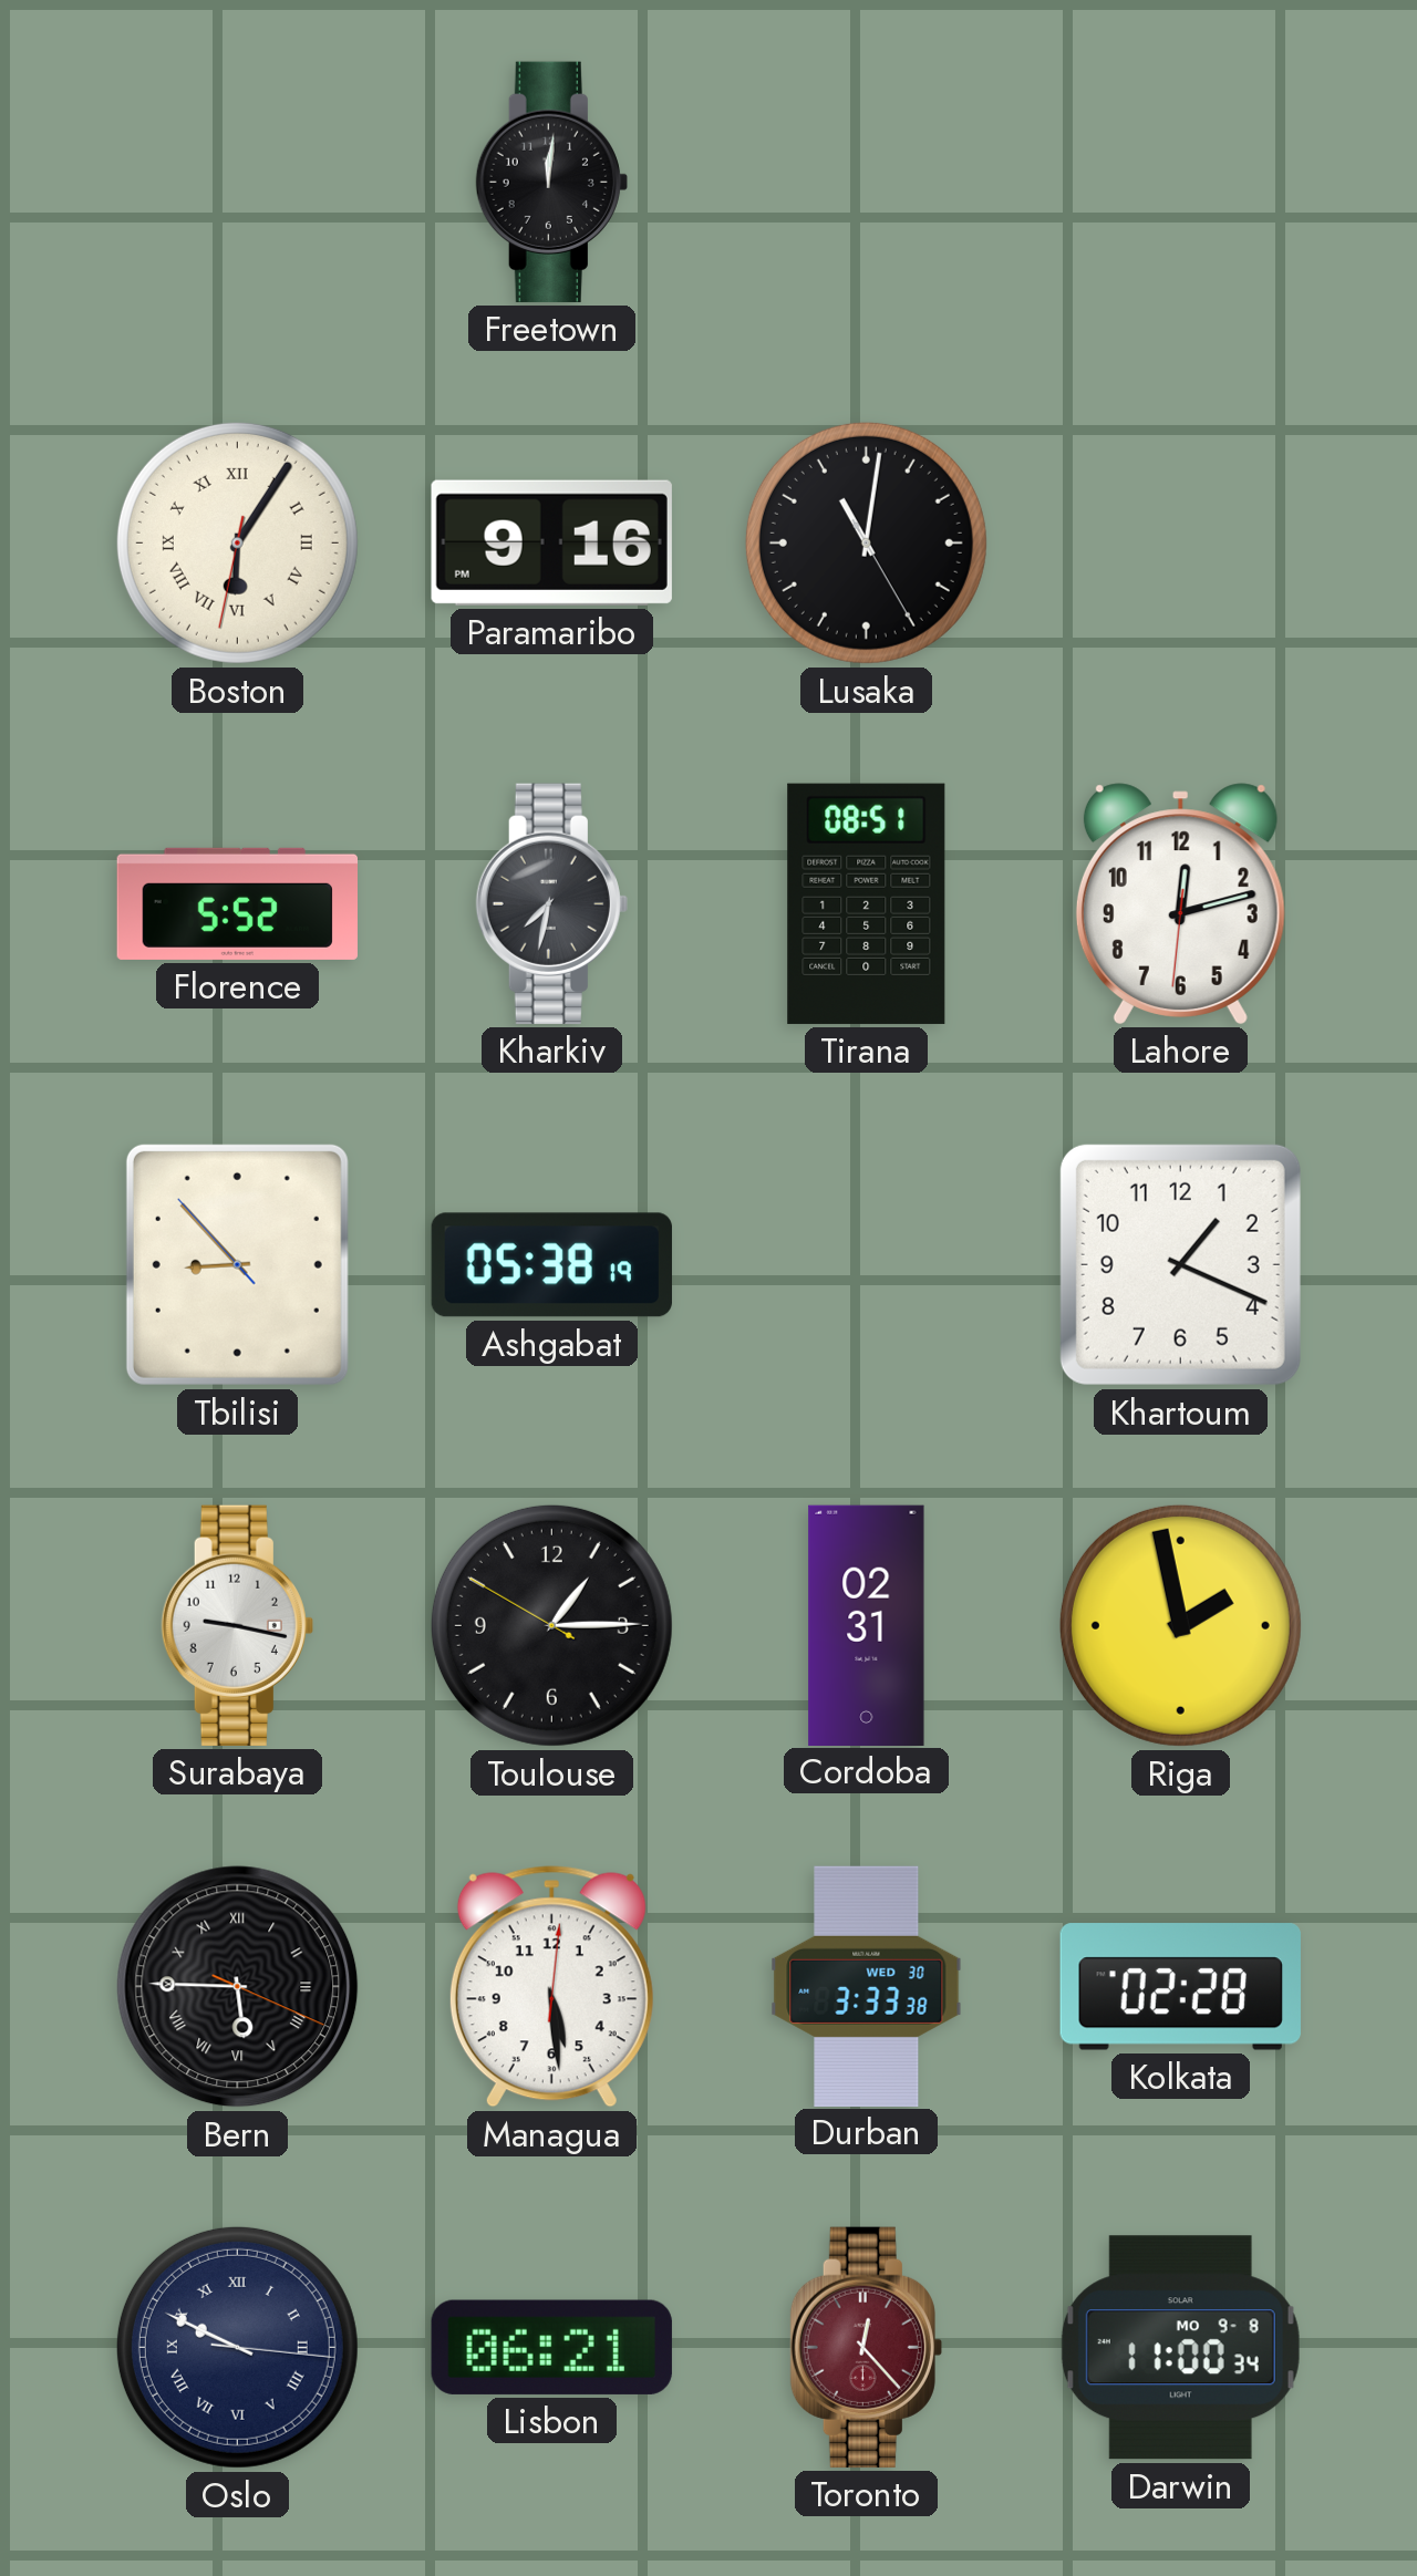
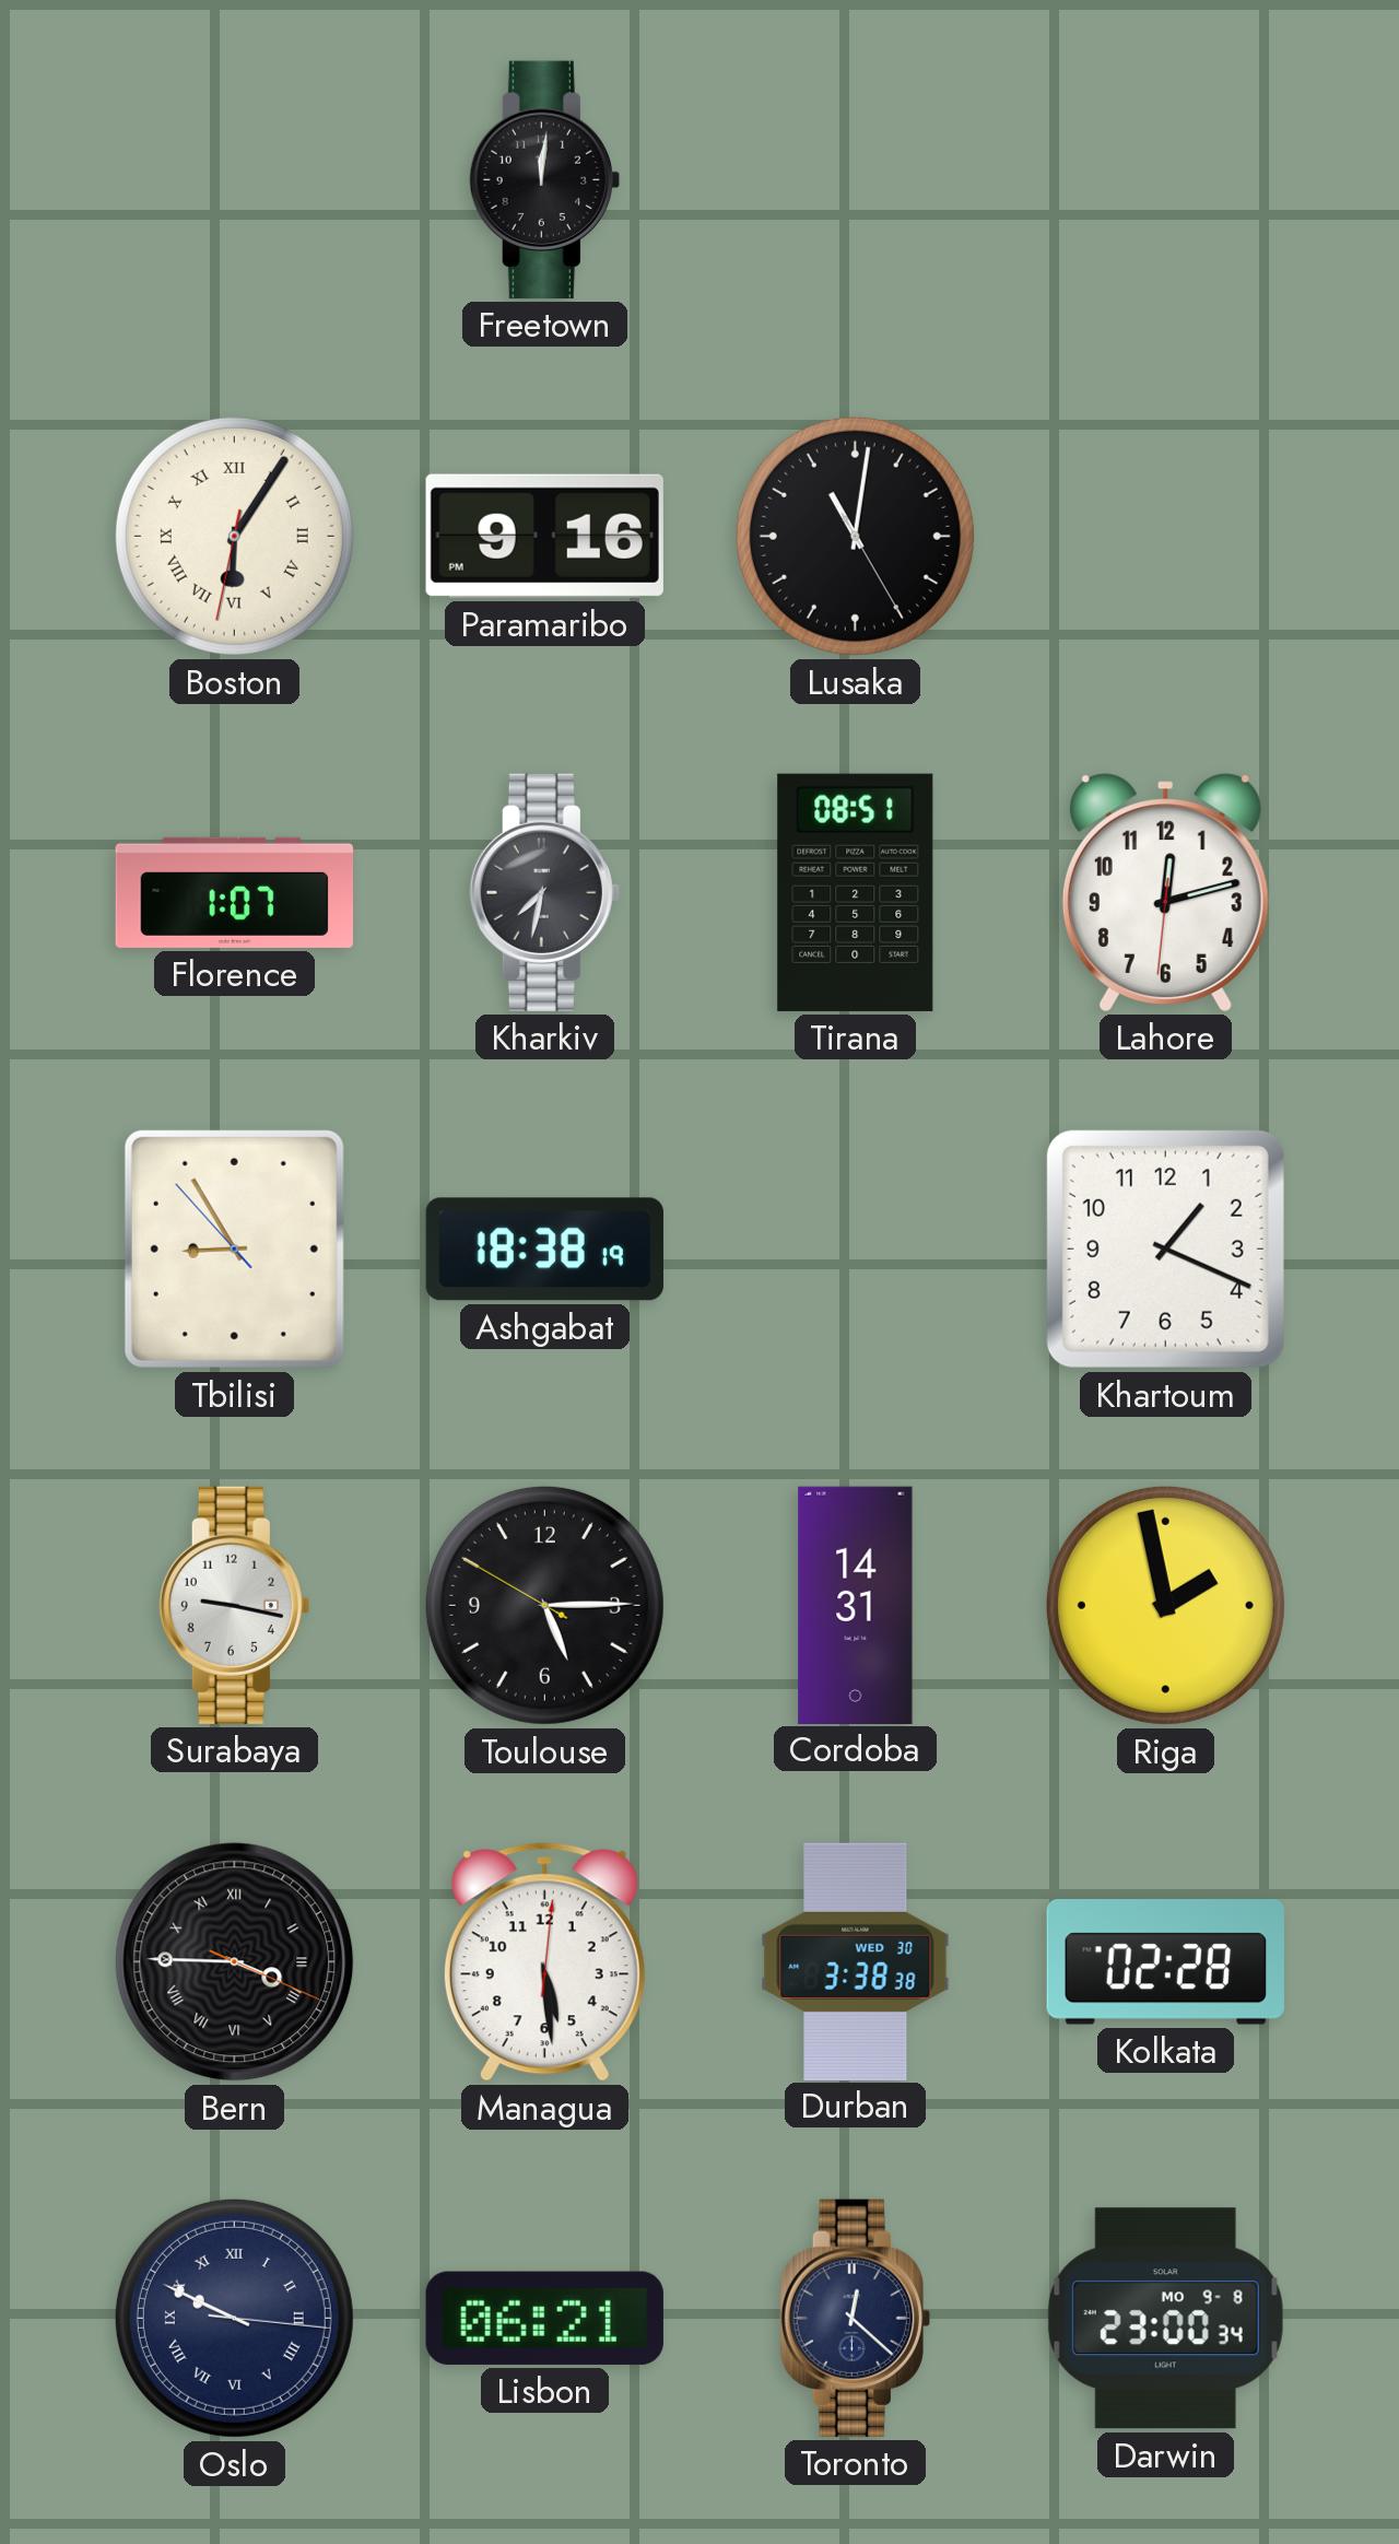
Florence: 5:52 -> 1:07 (234, 892)
Tbilisi: 8:52 -> 8:54 (234, 1248)
Ashgabat: 05:38 -> 18:38 (544, 1250)
Toulouse: 1:14 -> 5:14 (544, 1605)
Cordoba: 02:31 -> 14:31 (856, 1605)
Bern: 5:45 -> 3:45 (235, 1962)
Durban: 3:33 -> 3:38 (856, 1961)
Toronto: 12:23 -> 12:22 (855, 2318)
Toronto dial: burgundy -> navy (855, 2318)
Darwin: 11:00 -> 23:00 (1165, 2319)
